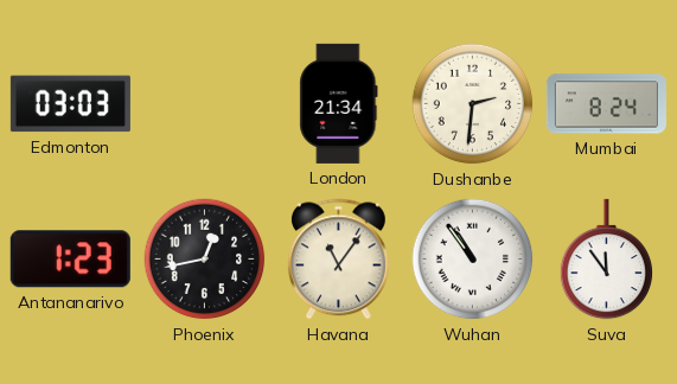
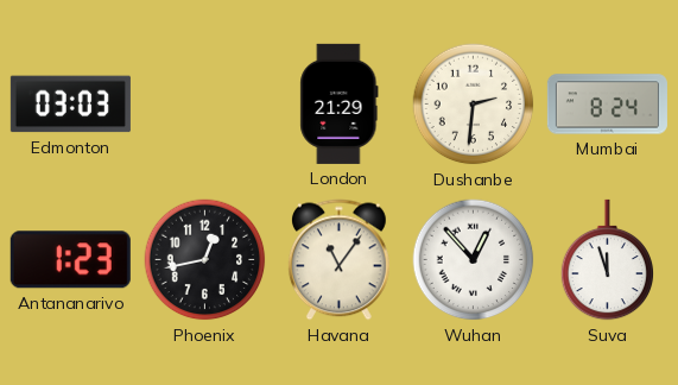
London: 21:34 -> 21:29 (340, 103)
Wuhan: 10:54 -> 12:53 (474, 260)
Suva: 11:54 -> 11:57 (608, 260)
